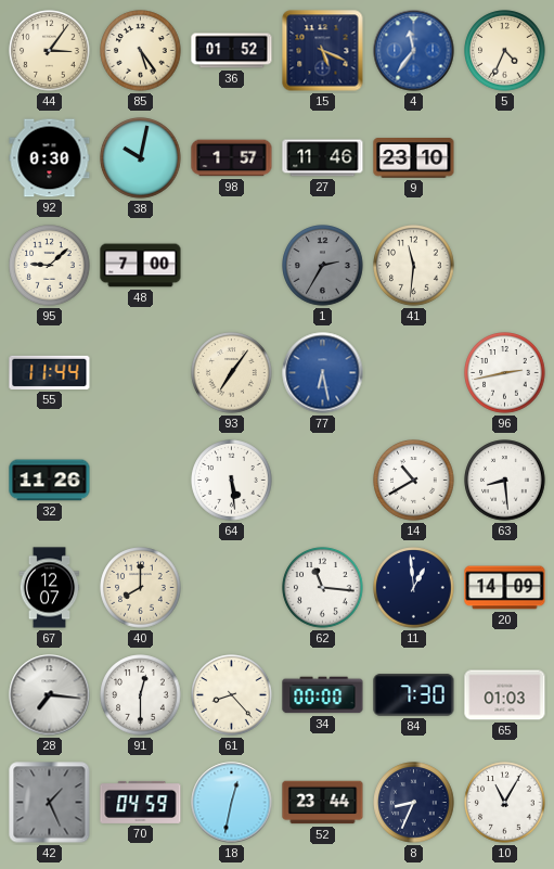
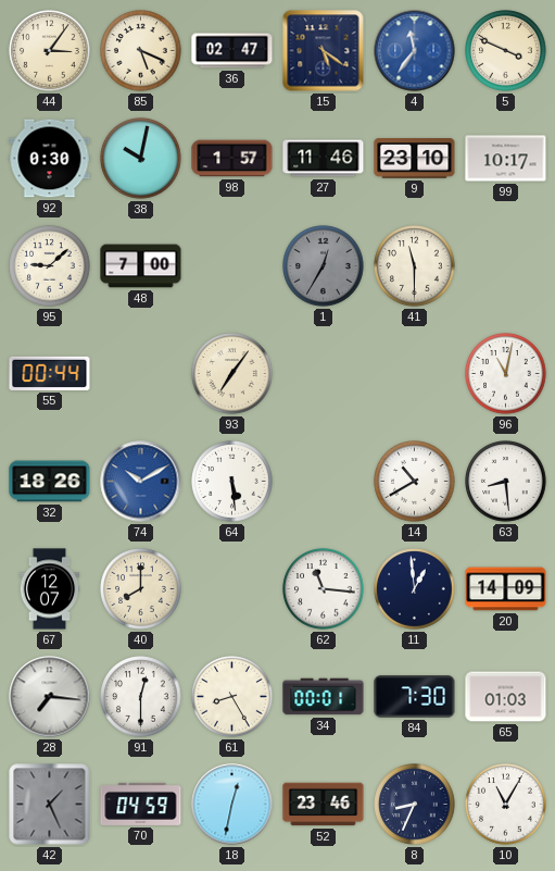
85: 5:24 -> 5:19 (141, 51)
36: 01:52 -> 02:47 (232, 51)
15: 5:19 -> 5:21 (324, 51)
5: 4:34 -> 3:49 (506, 51)
99: none -> 10:17 (506, 159)
1: 2:35 -> 12:35 (324, 266)
41: 11:31 -> 11:30 (415, 266)
55: 11:44 -> 00:44 (50, 373)
77: 6:28 -> none (323, 373)
96: 2:43 -> 11:02 (506, 374)
32: 11:26 -> 18:26 (50, 482)
74: none -> 10:10 (141, 482)
61: 8:23 -> 8:25 (232, 697)
34: 00:00 -> 00:01 (324, 697)
52: 23:44 -> 23:46 (324, 805)
